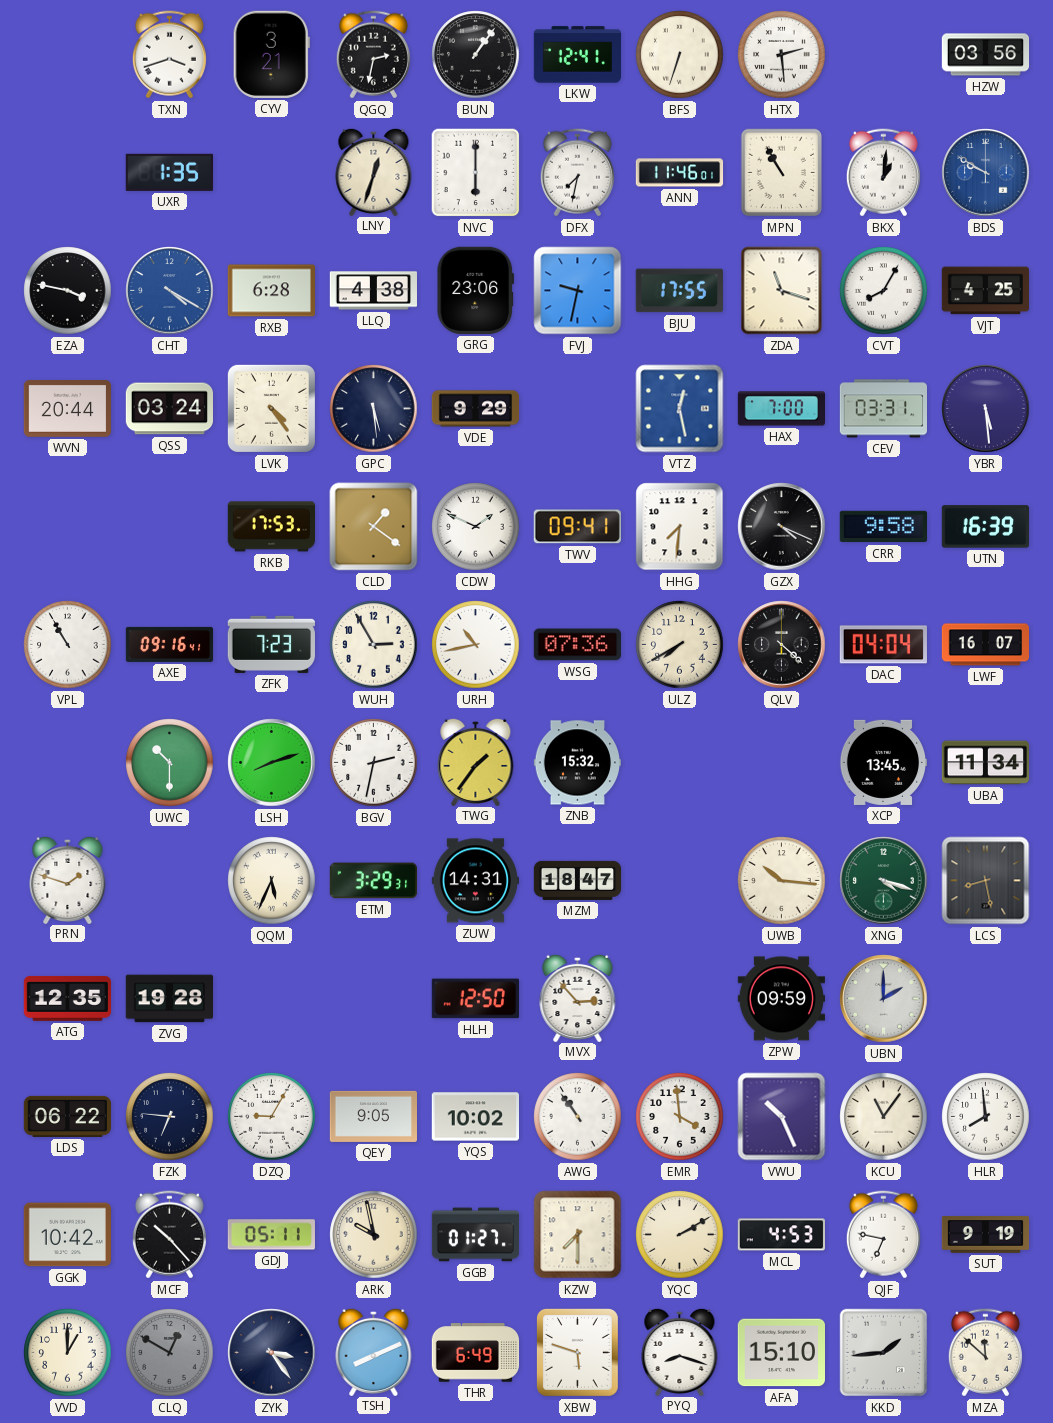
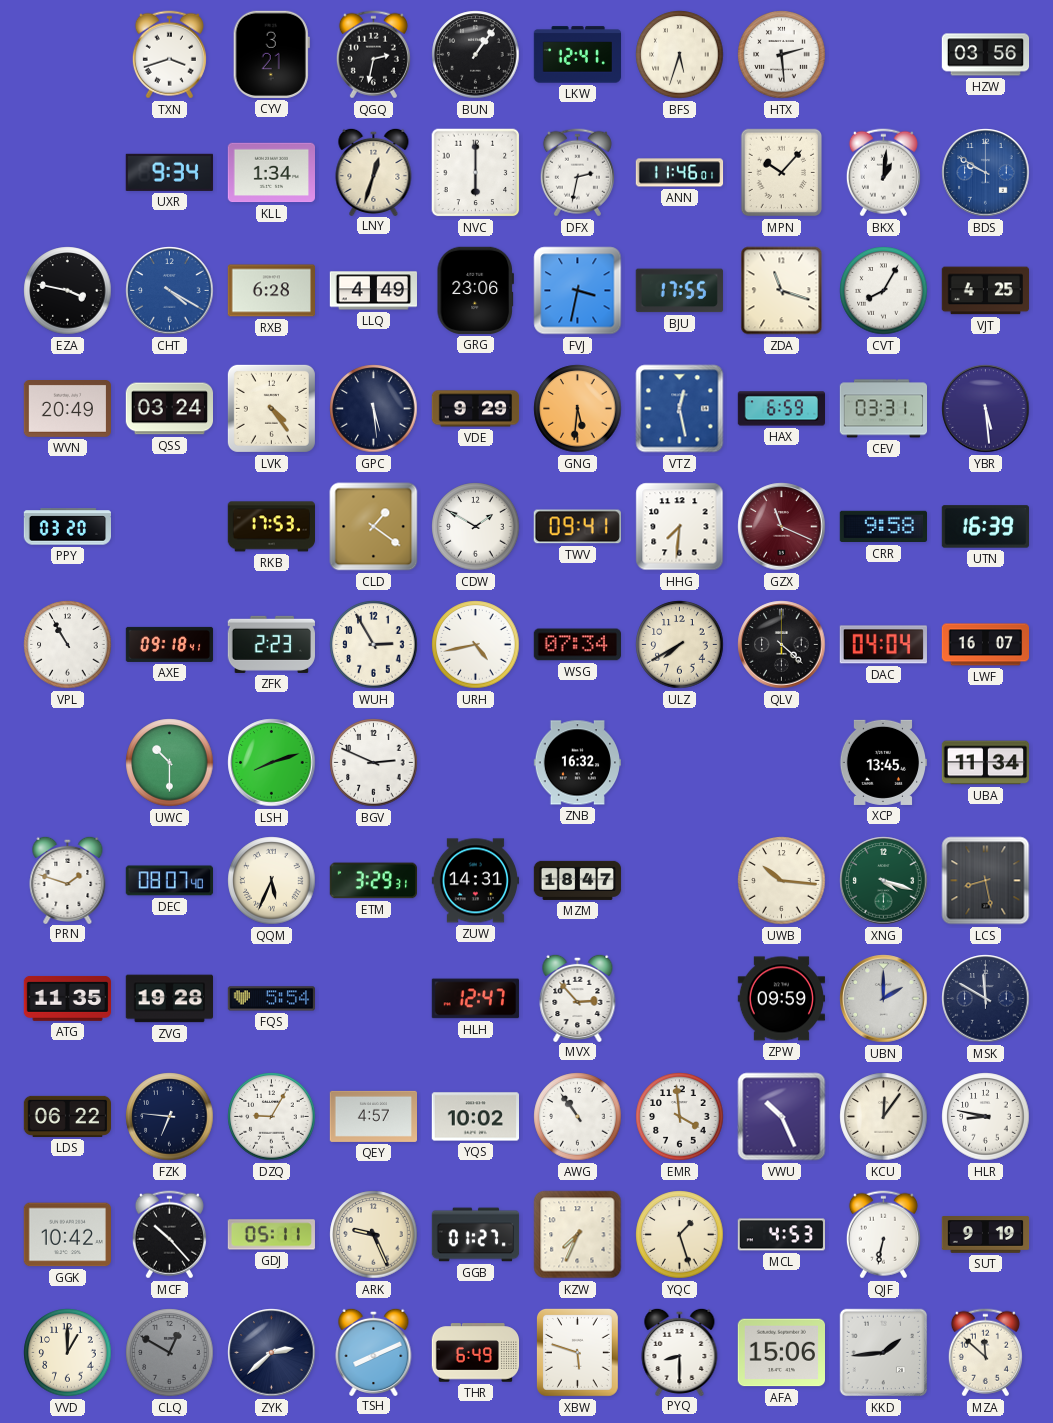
BFS: 6:33 -> 5:33 (680, 55)
UXR: 1:35 -> 9:34 (169, 172)
KLL: none -> 1:34 (271, 173)
DFX: 7:32 -> 2:32 (577, 173)
MPN: 10:55 -> 10:07 (782, 173)
LLQ: 4:38 -> 4:49 (373, 291)
FVJ: 9:32 -> 3:32 (578, 291)
WVN: 20:44 -> 20:49 (67, 409)
GNG: none -> 5:31 (578, 409)
HAX: 7:00 -> 6:59 (782, 409)
PPY: none -> 03:20 (67, 527)
CDW: 1:49 -> 1:50 (476, 527)
GZX: 4:19 -> 11:19 (782, 527)
GZX dial: black -> burgundy (782, 527)
AXE: 09:16 -> 09:18 (170, 644)
ZFK: 7:23 -> 2:23 (271, 644)
URH: 10:43 -> 4:43 (476, 645)
WSG: 07:36 -> 07:34 (577, 645)
BGV: 2:32 -> 2:49 (374, 763)
TWG: 1:36 -> none (476, 761)
ZNB: 15:32 -> 16:32 (577, 763)
DEC: none -> 08:07 (169, 881)
ATG: 12:35 -> 11:35 (67, 998)
FQS: none -> 5:54 (271, 999)
HLH: 12:50 -> 12:47 (475, 999)
MSK: none -> 11:50 (986, 999)
QEY: 9:05 -> 4:57 (373, 1116)
KCU: 11:06 -> 12:06 (884, 1117)
HLR: 7:59 -> 8:47 (986, 1117)
ARK: 9:58 -> 9:26 (374, 1235)
KZW: 7:30 -> 7:34 (578, 1235)
YQC: 2:10 -> 1:27 (680, 1235)
QJF: 6:47 -> 6:32 (883, 1235)
ZYK: 3:24 -> 2:38 (272, 1353)
PYQ: 8:18 -> 8:30 (680, 1351)
AFA: 15:10 -> 15:06 (781, 1353)
